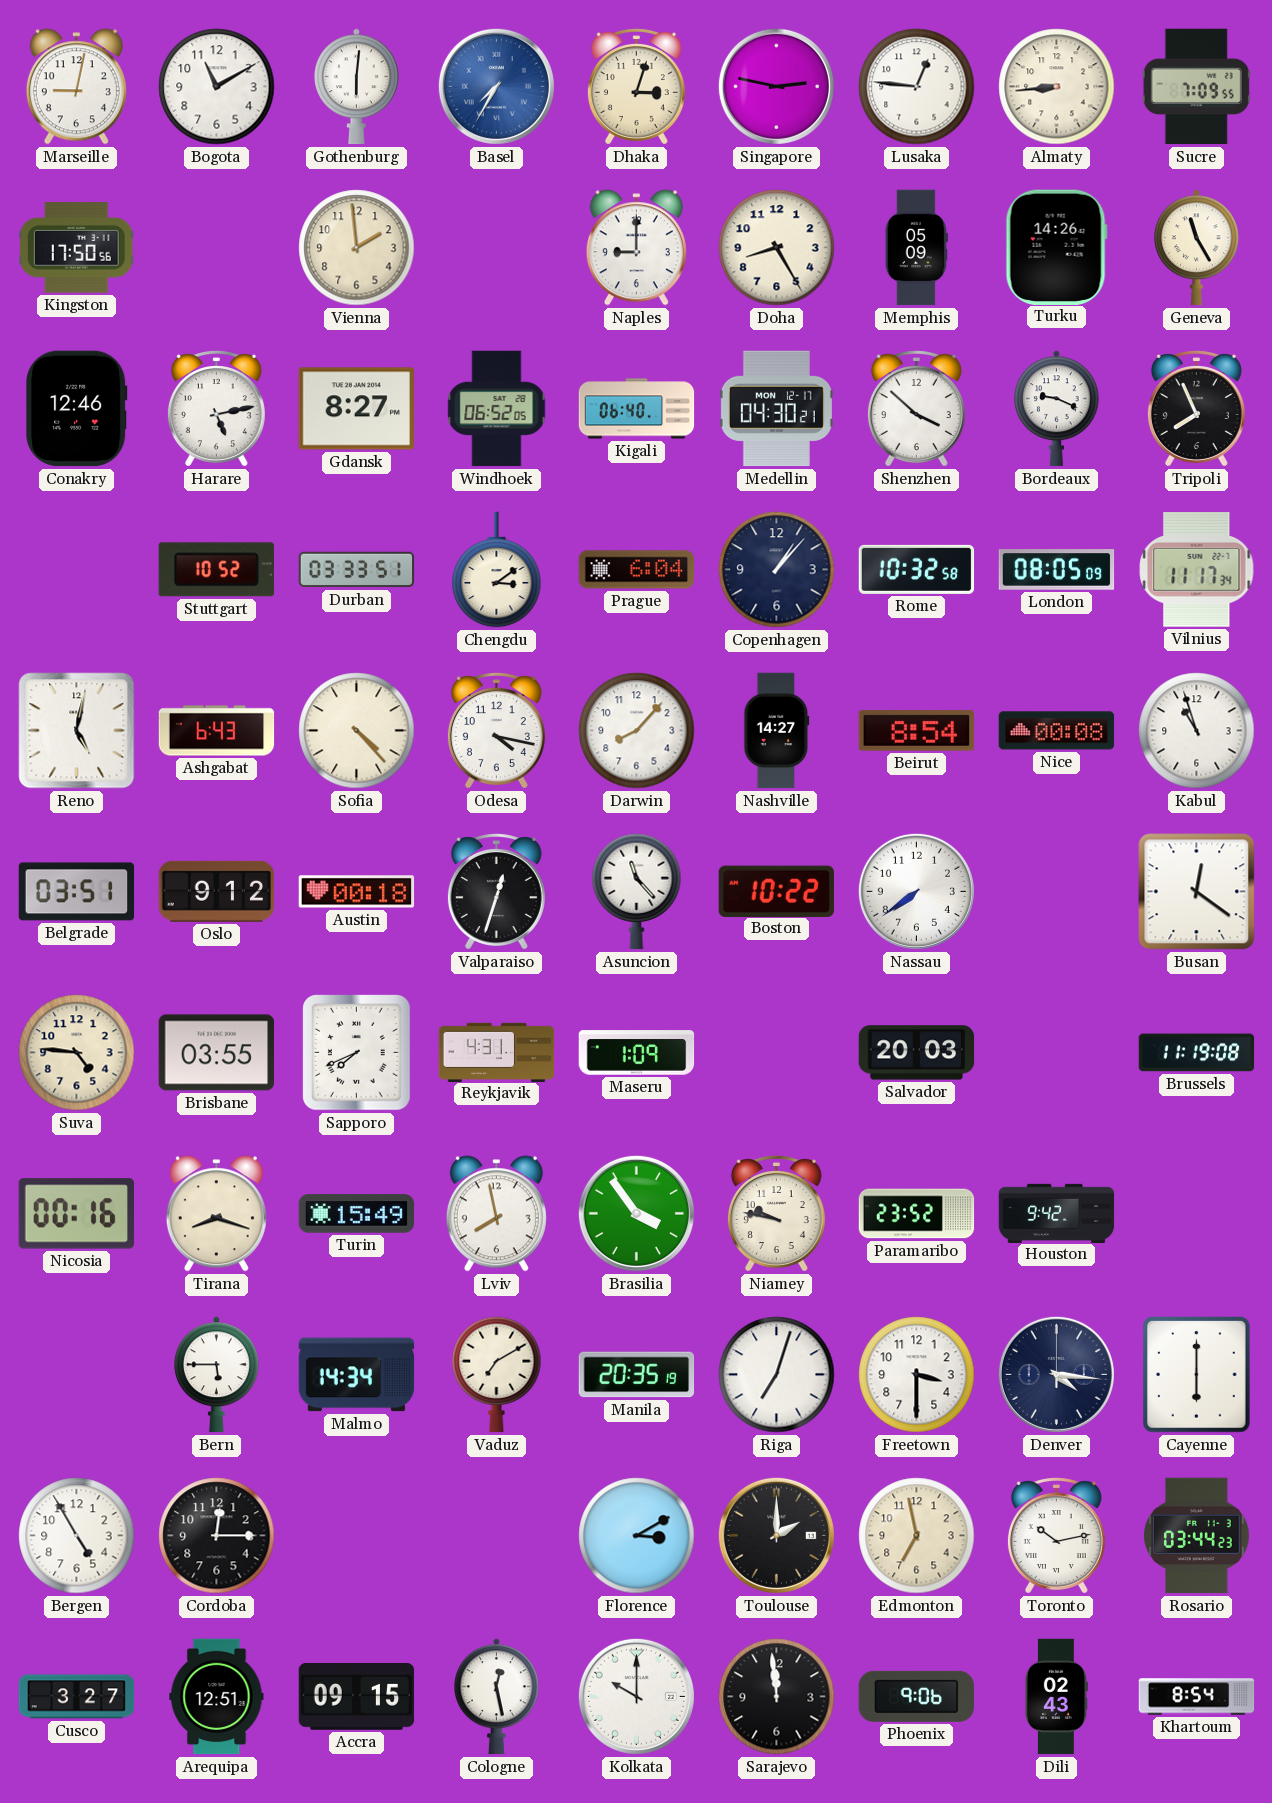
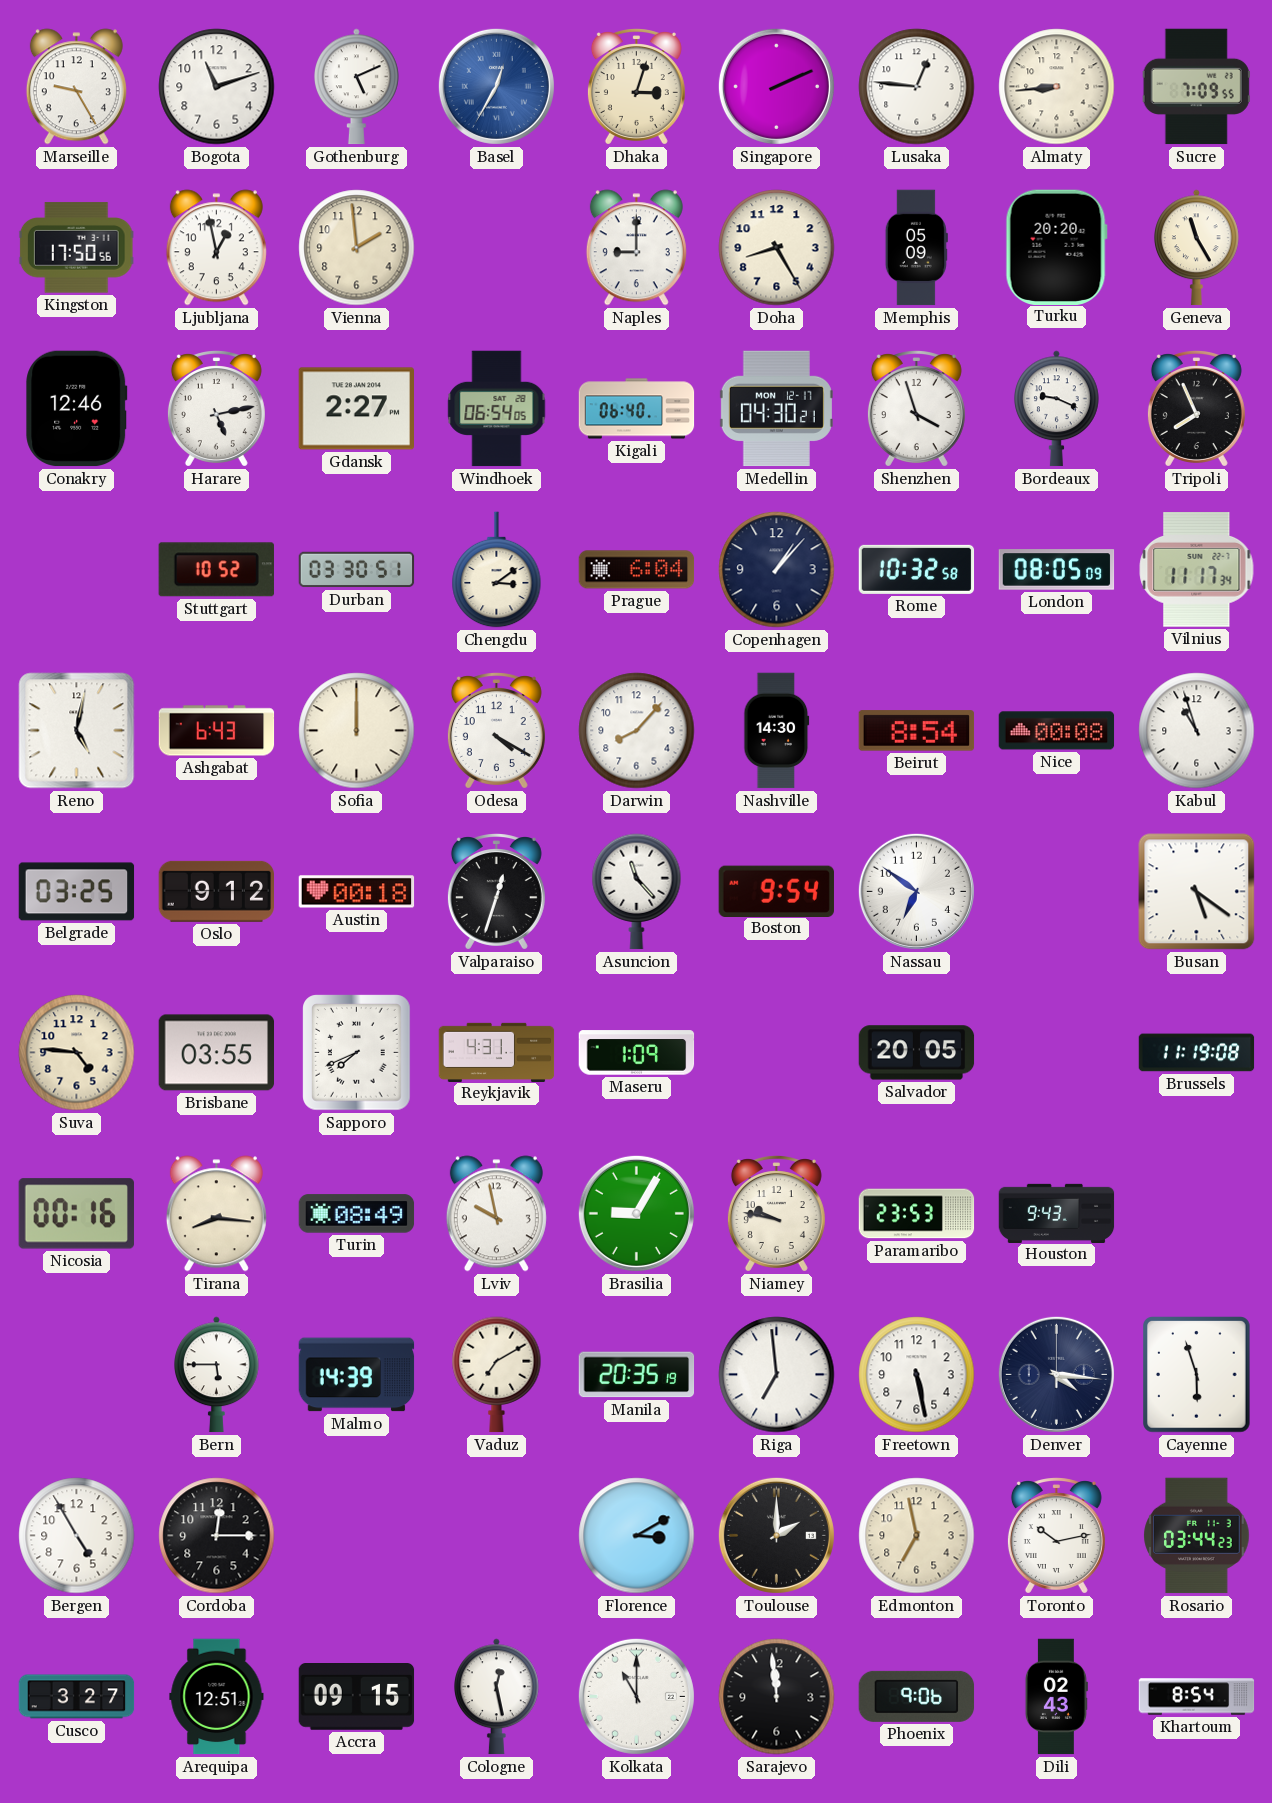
Marseille: 9:02 -> 9:25 (76, 87)
Bogota: 11:10 -> 11:12 (217, 87)
Gothenburg: 6:01 -> 5:11 (357, 87)
Basel: 7:35 -> 12:35 (496, 86)
Singapore: 2:47 -> 2:11 (776, 86)
Ljubljana: none -> 12:58 (216, 248)
Turku: 14:26 -> 20:20 (1056, 247)
Gdansk: 8:27 -> 2:27 (356, 409)
Windhoek: 06:52 -> 06:54 (497, 409)
Shenzhen: 3:52 -> 3:57 (916, 409)
Durban: 03:33 -> 03:30 (357, 570)
Sofia: 4:23 -> 12:00 (357, 731)
Odesa: 4:17 -> 4:20 (496, 731)
Nashville: 14:27 -> 14:30 (777, 731)
Belgrade: 03:51 -> 03:25 (77, 892)
Boston: 10:22 -> 9:54 (776, 891)
Nassau: 7:39 -> 6:51 (916, 891)
Busan: 12:21 -> 5:21 (1197, 892)
Salvador: 20:03 -> 20:05 (917, 1053)
Tirana: 8:18 -> 8:16 (216, 1214)
Turin: 15:49 -> 08:49 (357, 1214)
Lviv: 7:58 -> 9:58 (496, 1214)
Brasilia: 3:54 -> 9:05 (636, 1213)
Paramaribo: 23:52 -> 23:53 (917, 1214)
Houston: 9:42 -> 9:43 (1057, 1213)
Malmo: 14:34 -> 14:39 (357, 1375)
Riga: 7:03 -> 6:59 (777, 1375)
Freetown: 3:30 -> 5:28 (917, 1375)
Cayenne: 6:00 -> 5:57 (1197, 1375)
Kolkata: 10:00 -> 11:00 (636, 1696)
